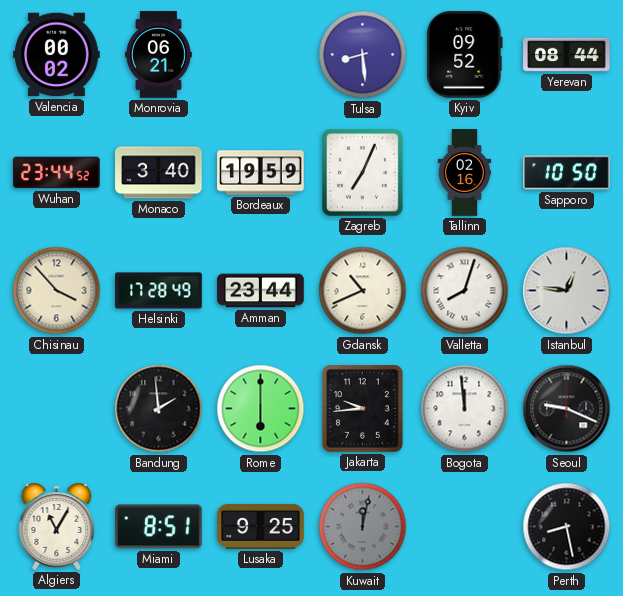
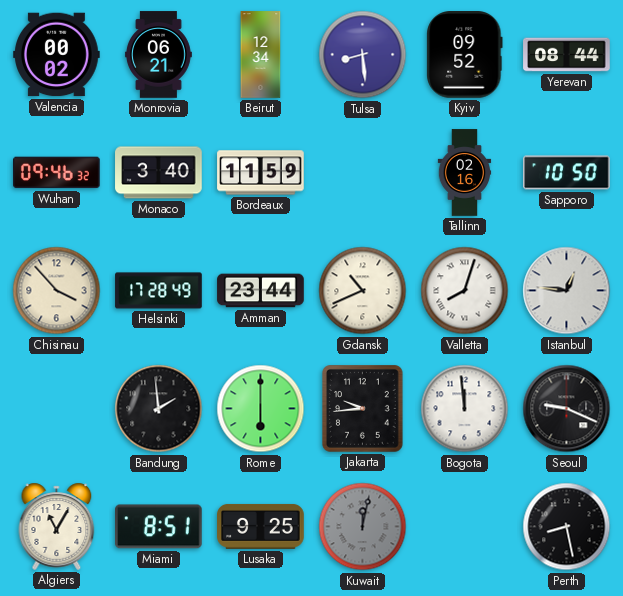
Beirut: none -> 12:34 (261, 55)
Wuhan: 23:44 -> 09:46 (57, 173)
Bordeaux: 19:59 -> 11:59 (261, 173)
Zagreb: 7:04 -> none (363, 173)
